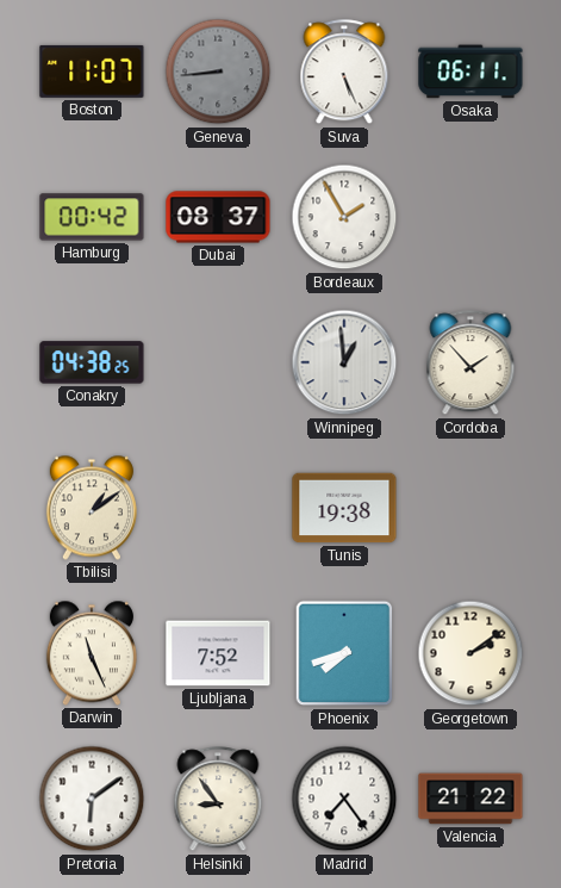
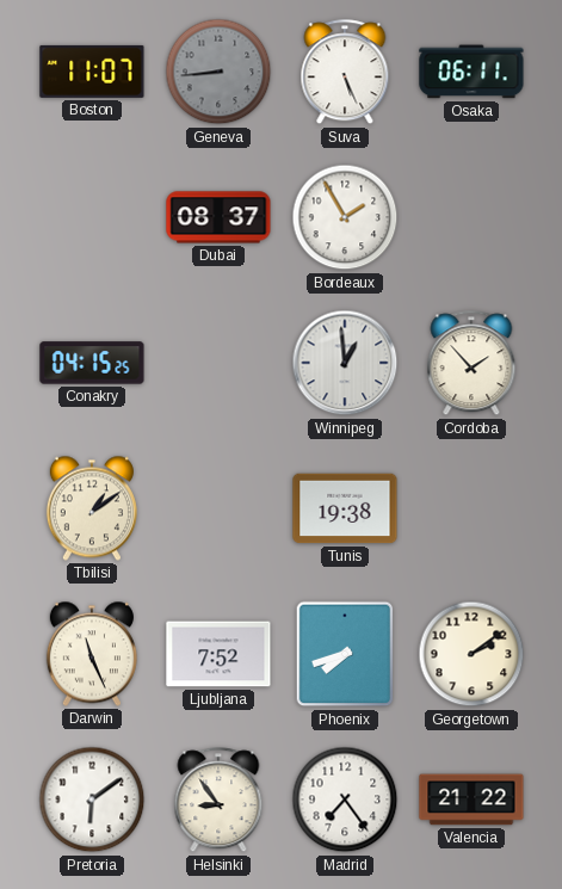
Hamburg: 00:42 -> none (92, 217)
Conakry: 04:38 -> 04:15 (92, 363)
